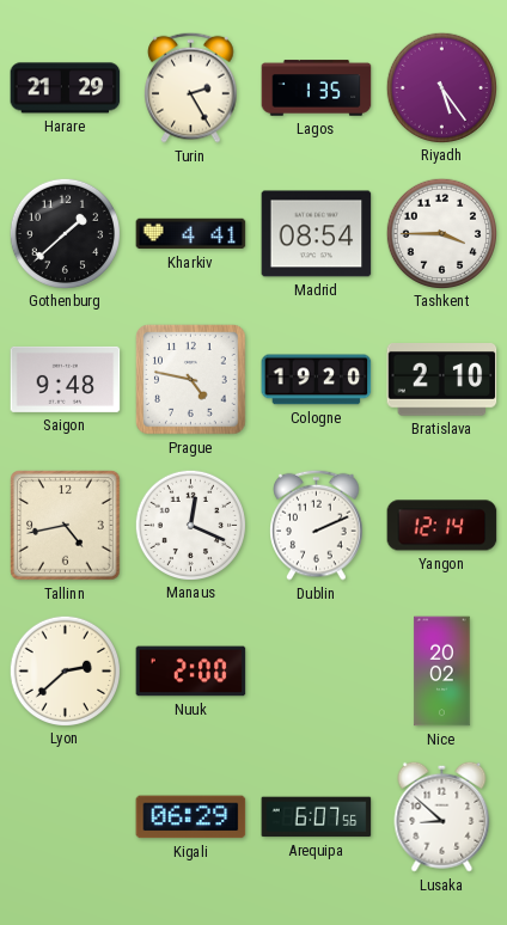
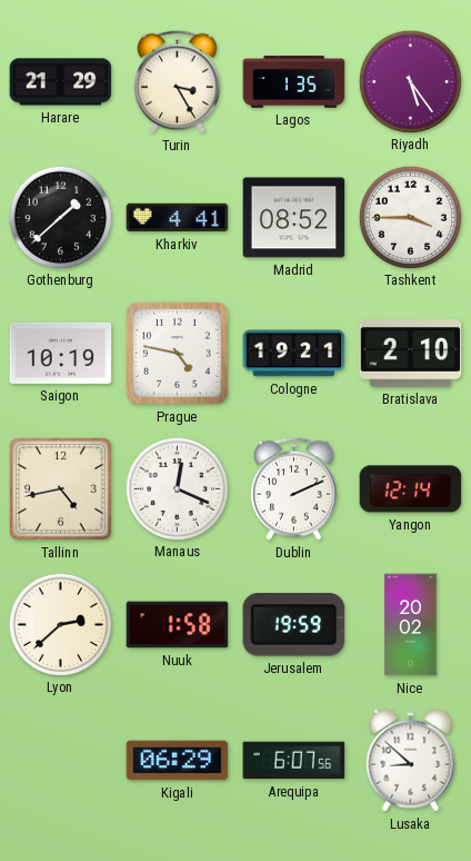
Turin: 2:25 -> 3:25 (178, 81)
Madrid: 08:54 -> 08:52 (294, 218)
Saigon: 9:48 -> 10:19 (61, 353)
Cologne: 19:20 -> 19:21 (294, 354)
Nuuk: 2:00 -> 1:58 (178, 625)
Jerusalem: none -> 19:59 (294, 625)
